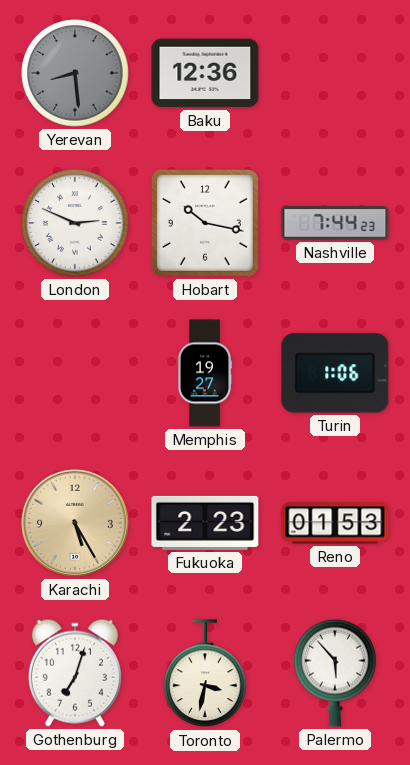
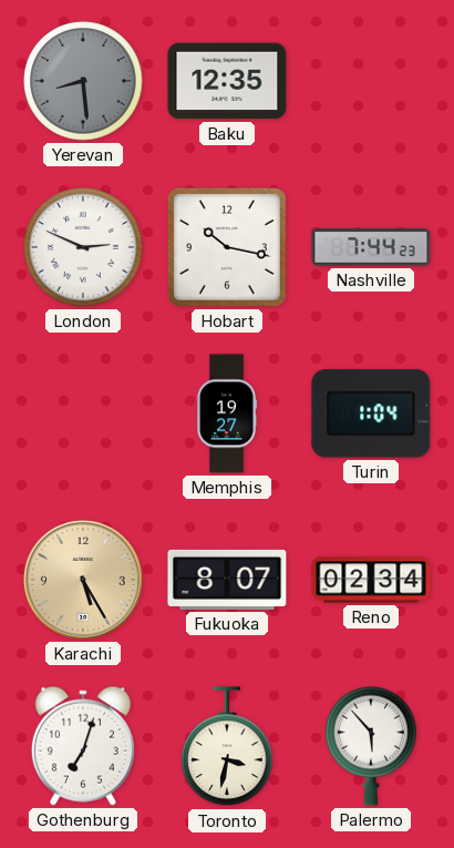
Baku: 12:36 -> 12:35 (227, 81)
Turin: 1:06 -> 1:04 (371, 413)
Fukuoka: 2:23 -> 8:07 (227, 580)
Reno: 01:53 -> 02:34 (371, 580)
